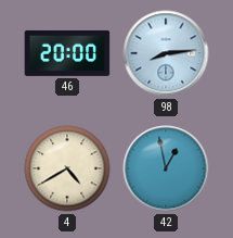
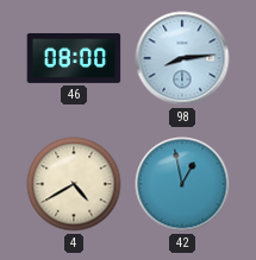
46: 20:00 -> 08:00 (74, 58)
